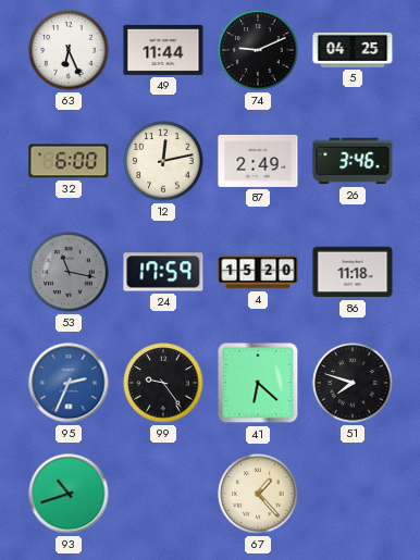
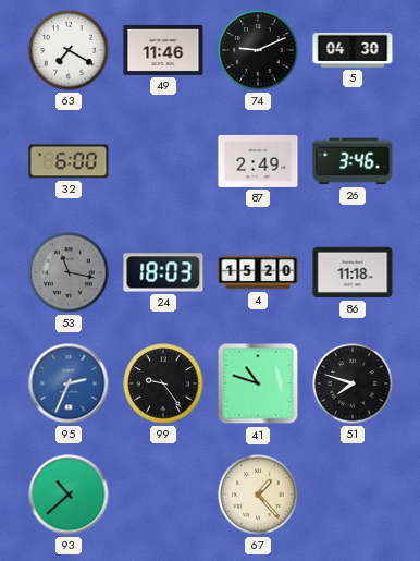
63: 6:26 -> 7:20 (69, 50)
49: 11:44 -> 11:46 (163, 50)
5: 04:25 -> 04:30 (353, 50)
12: 12:13 -> none (163, 161)
24: 17:59 -> 18:03 (163, 272)
41: 6:22 -> 10:48 (258, 383)
93: 10:42 -> 10:38 (69, 495)
